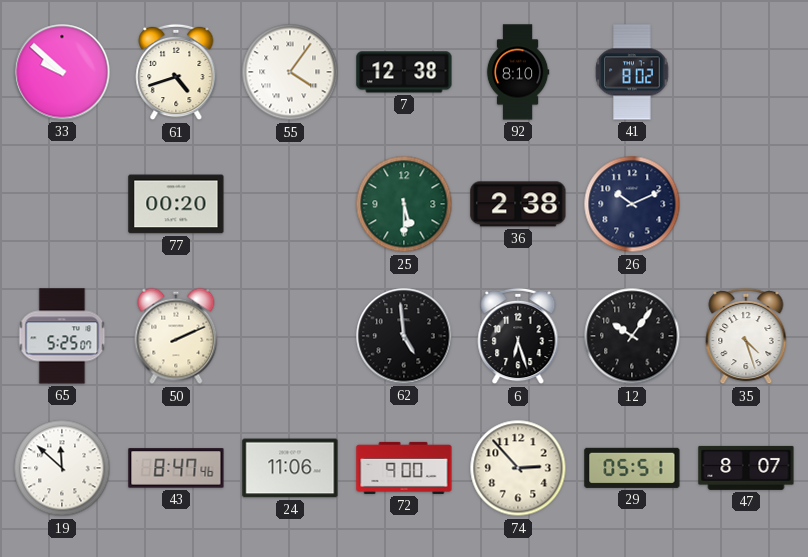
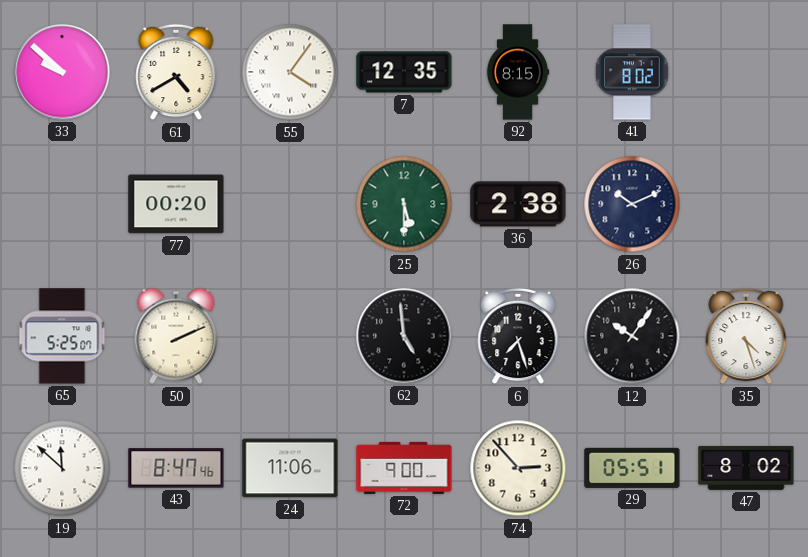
61: 4:42 -> 4:40 (176, 72)
7: 12:38 -> 12:35 (404, 72)
92: 8:10 -> 8:15 (518, 72)
6: 6:27 -> 7:27 (518, 336)
47: 8:07 -> 8:02 (746, 468)
